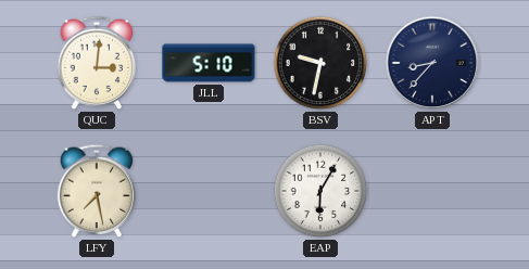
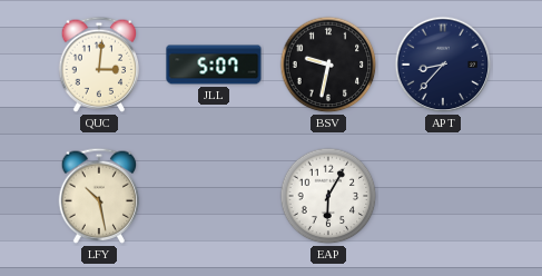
JLL: 5:10 -> 5:07 (214, 65)
LFY: 7:28 -> 10:28 (99, 196)
